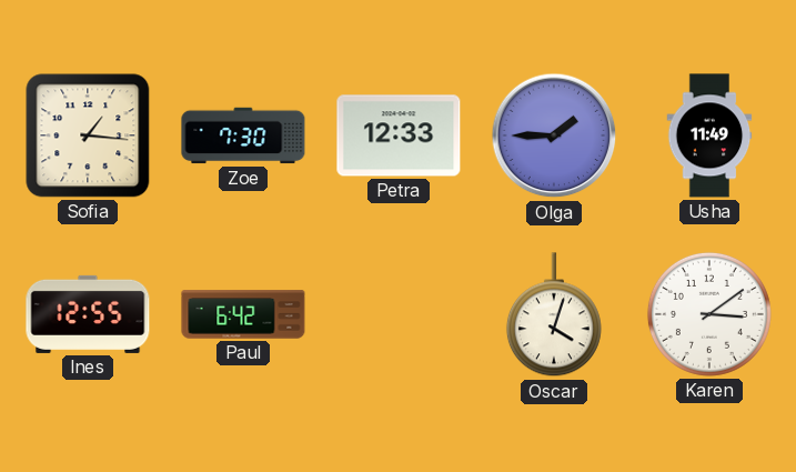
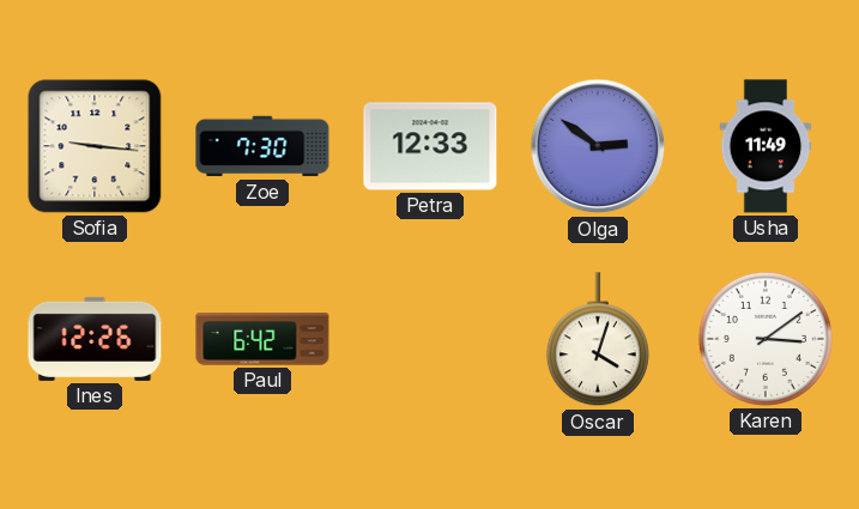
Sofia: 1:16 -> 9:16 (95, 146)
Olga: 1:45 -> 2:51 (598, 146)
Ines: 12:55 -> 12:26 (95, 339)
